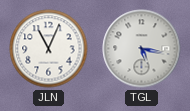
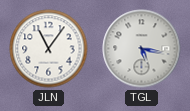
JLN: 11:04 -> 11:06 (49, 49)
